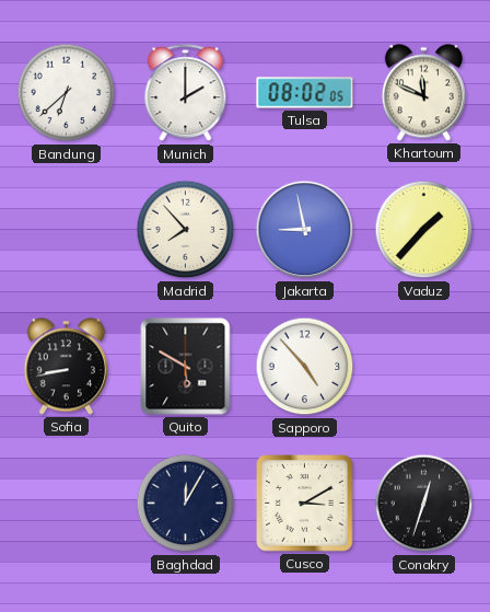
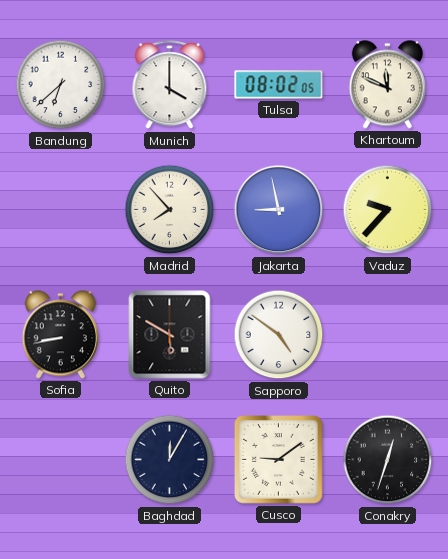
Munich: 2:00 -> 4:00 (170, 85)
Vaduz: 1:37 -> 9:37 (388, 210)
Sapporo: 4:53 -> 4:51 (279, 335)
Cusco: 3:10 -> 9:09 (279, 460)
